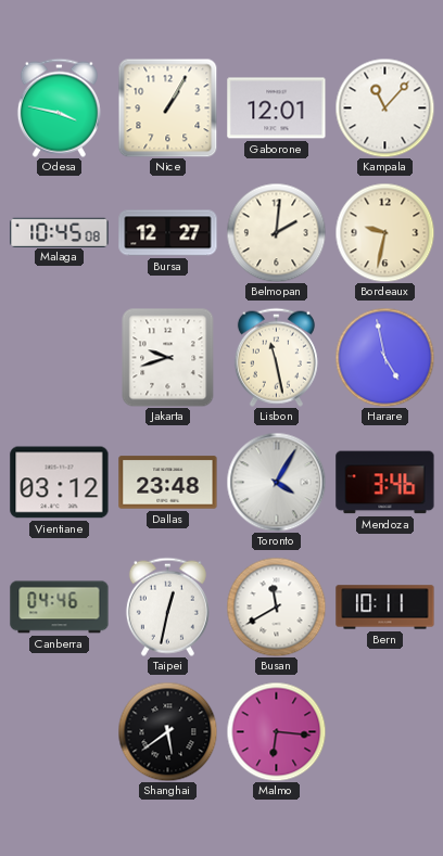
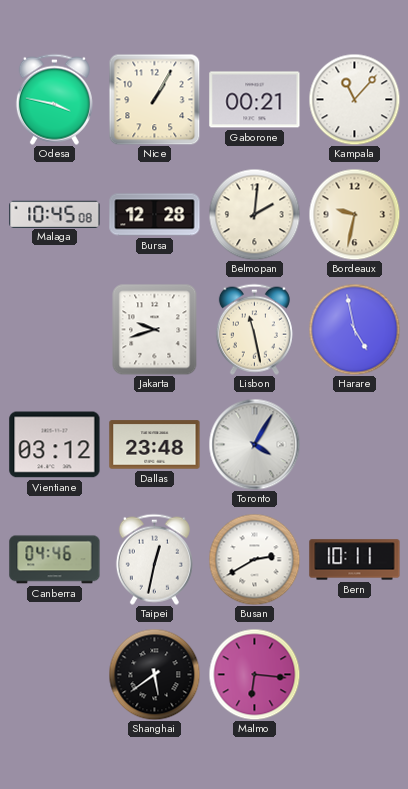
Gaborone: 12:01 -> 00:21 (255, 100)
Bursa: 12:27 -> 12:28 (155, 215)
Mendoza: 3:46 -> none (385, 483)
Busan: 11:40 -> 2:40 (254, 559)
